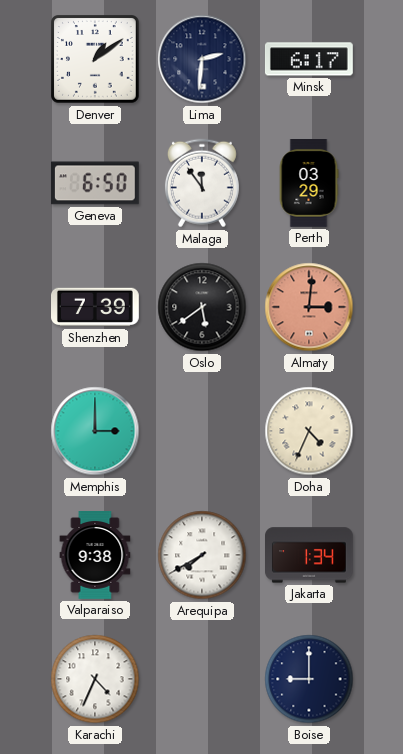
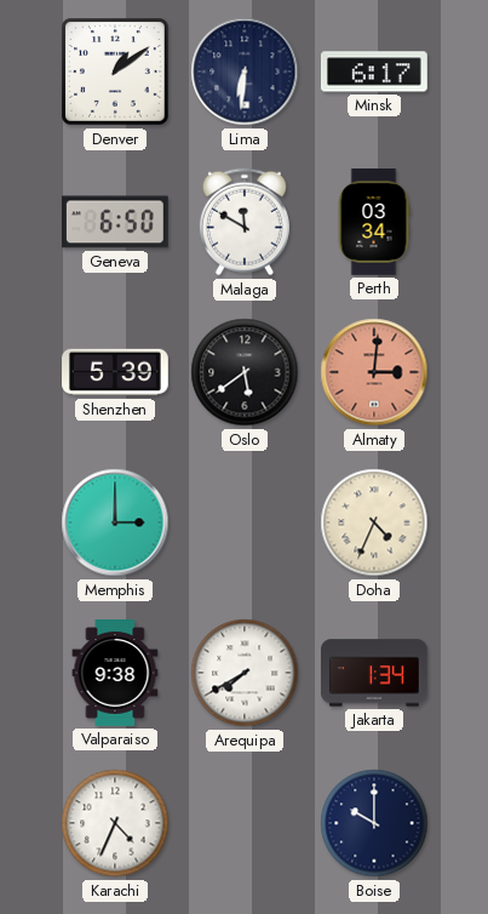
Lima: 2:31 -> 6:31 (245, 72)
Malaga: 11:54 -> 11:50 (245, 222)
Perth: 03:29 -> 03:34 (374, 223)
Shenzhen: 7:39 -> 5:39 (116, 372)
Boise: 9:00 -> 10:00 (374, 823)
